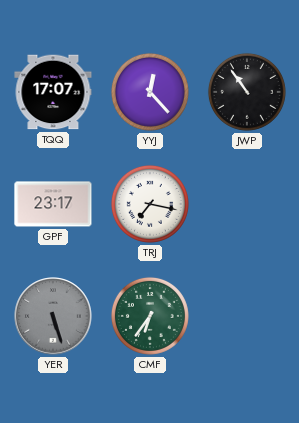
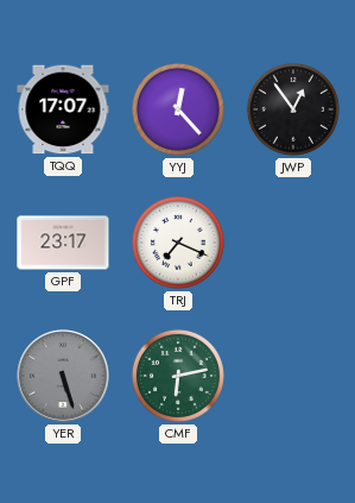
JWP: 10:54 -> 12:54 (293, 109)
TRJ: 7:17 -> 7:19 (178, 243)
CMF: 6:36 -> 6:13 (178, 376)
